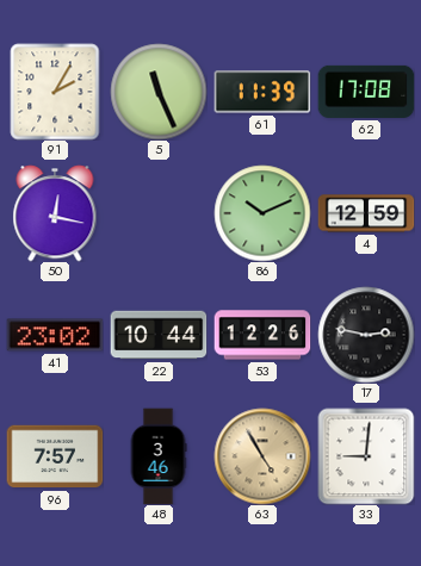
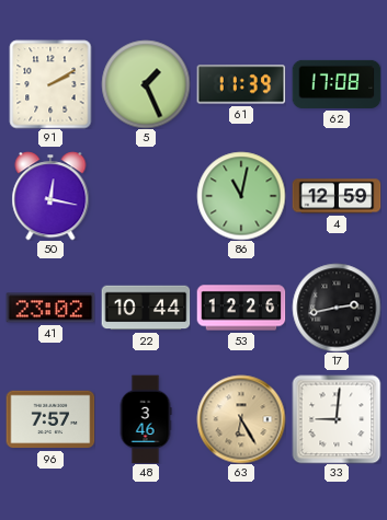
91: 2:05 -> 2:10 (50, 84)
5: 11:26 -> 1:26 (146, 84)
86: 10:11 -> 11:02 (241, 196)
17: 2:47 -> 2:43 (337, 308)
63: 4:55 -> 6:25 (241, 419)
